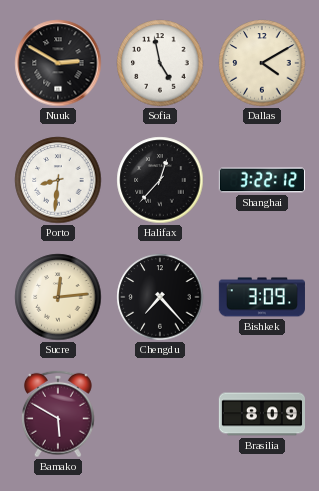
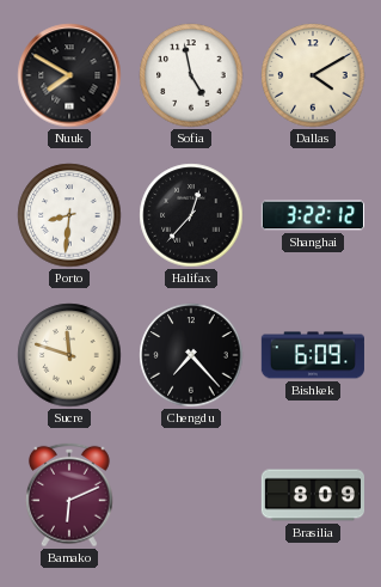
Nuuk: 2:50 -> 7:50 (69, 75)
Sucre: 12:14 -> 11:48 (69, 355)
Bishkek: 3:09 -> 6:09 (312, 355)
Bamako: 5:50 -> 6:11 (70, 495)
